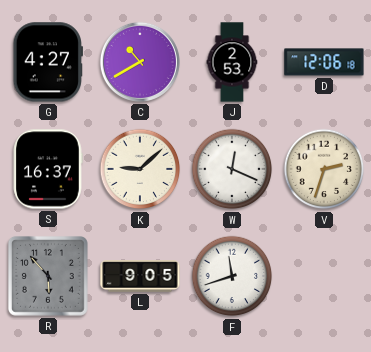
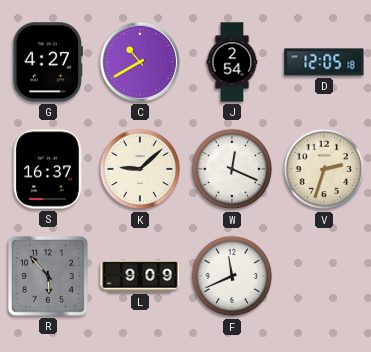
J: 2:53 -> 2:54 (232, 62)
D: 12:06 -> 12:05 (324, 62)
L: 9:05 -> 9:09 (140, 276)
F: 11:42 -> 11:41 (232, 276)
